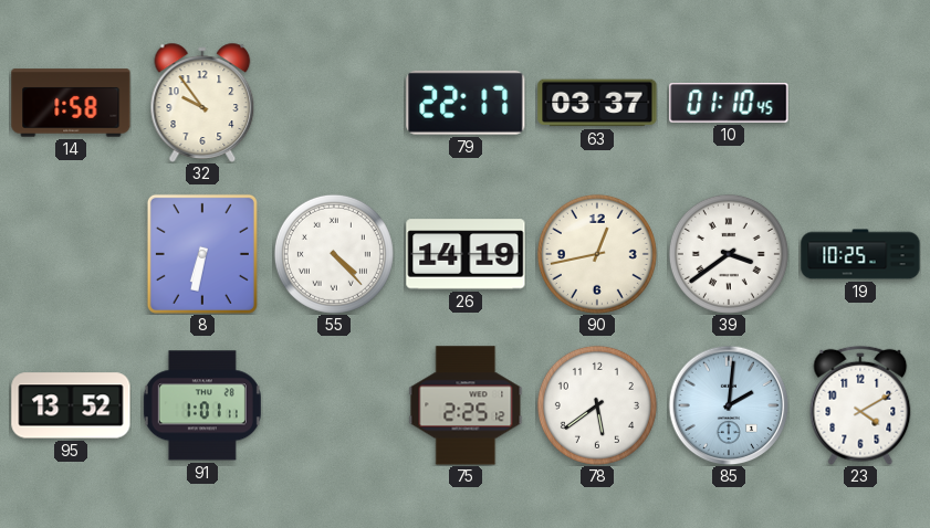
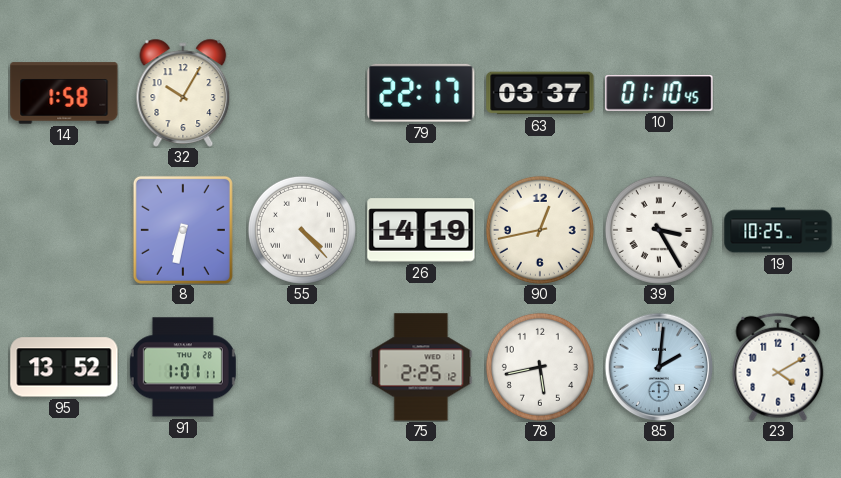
32: 9:54 -> 10:05 (183, 93)
39: 3:39 -> 3:25 (659, 230)
78: 5:39 -> 5:43 (540, 367)
